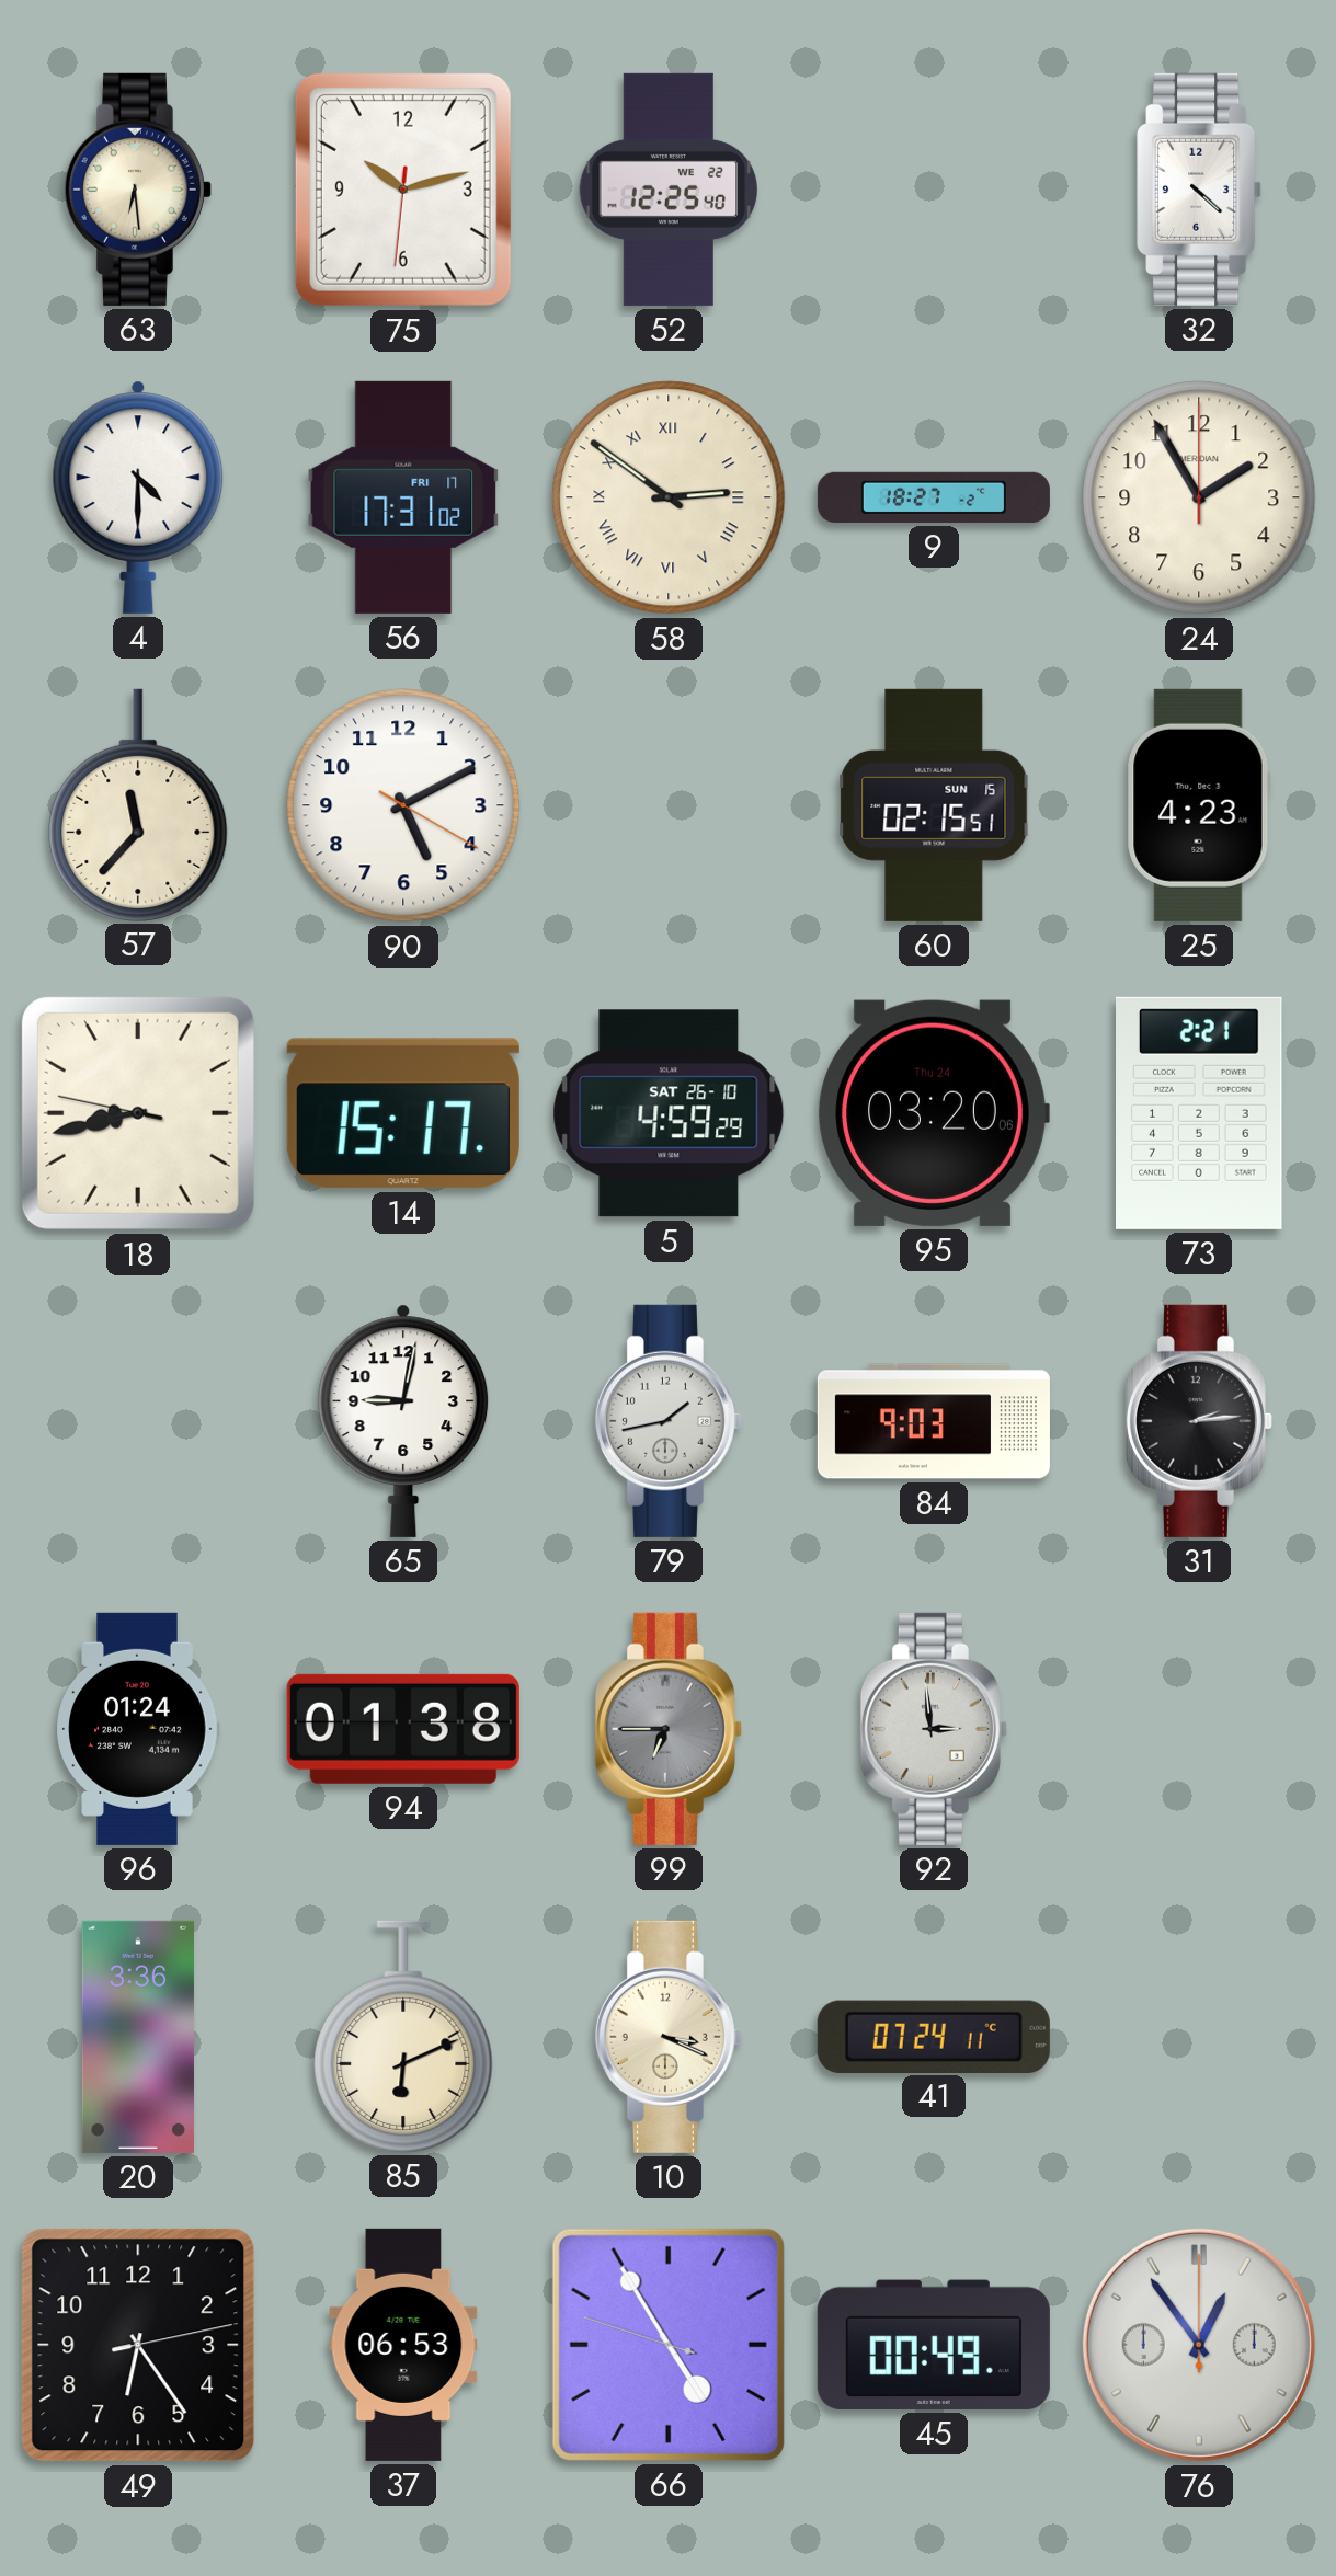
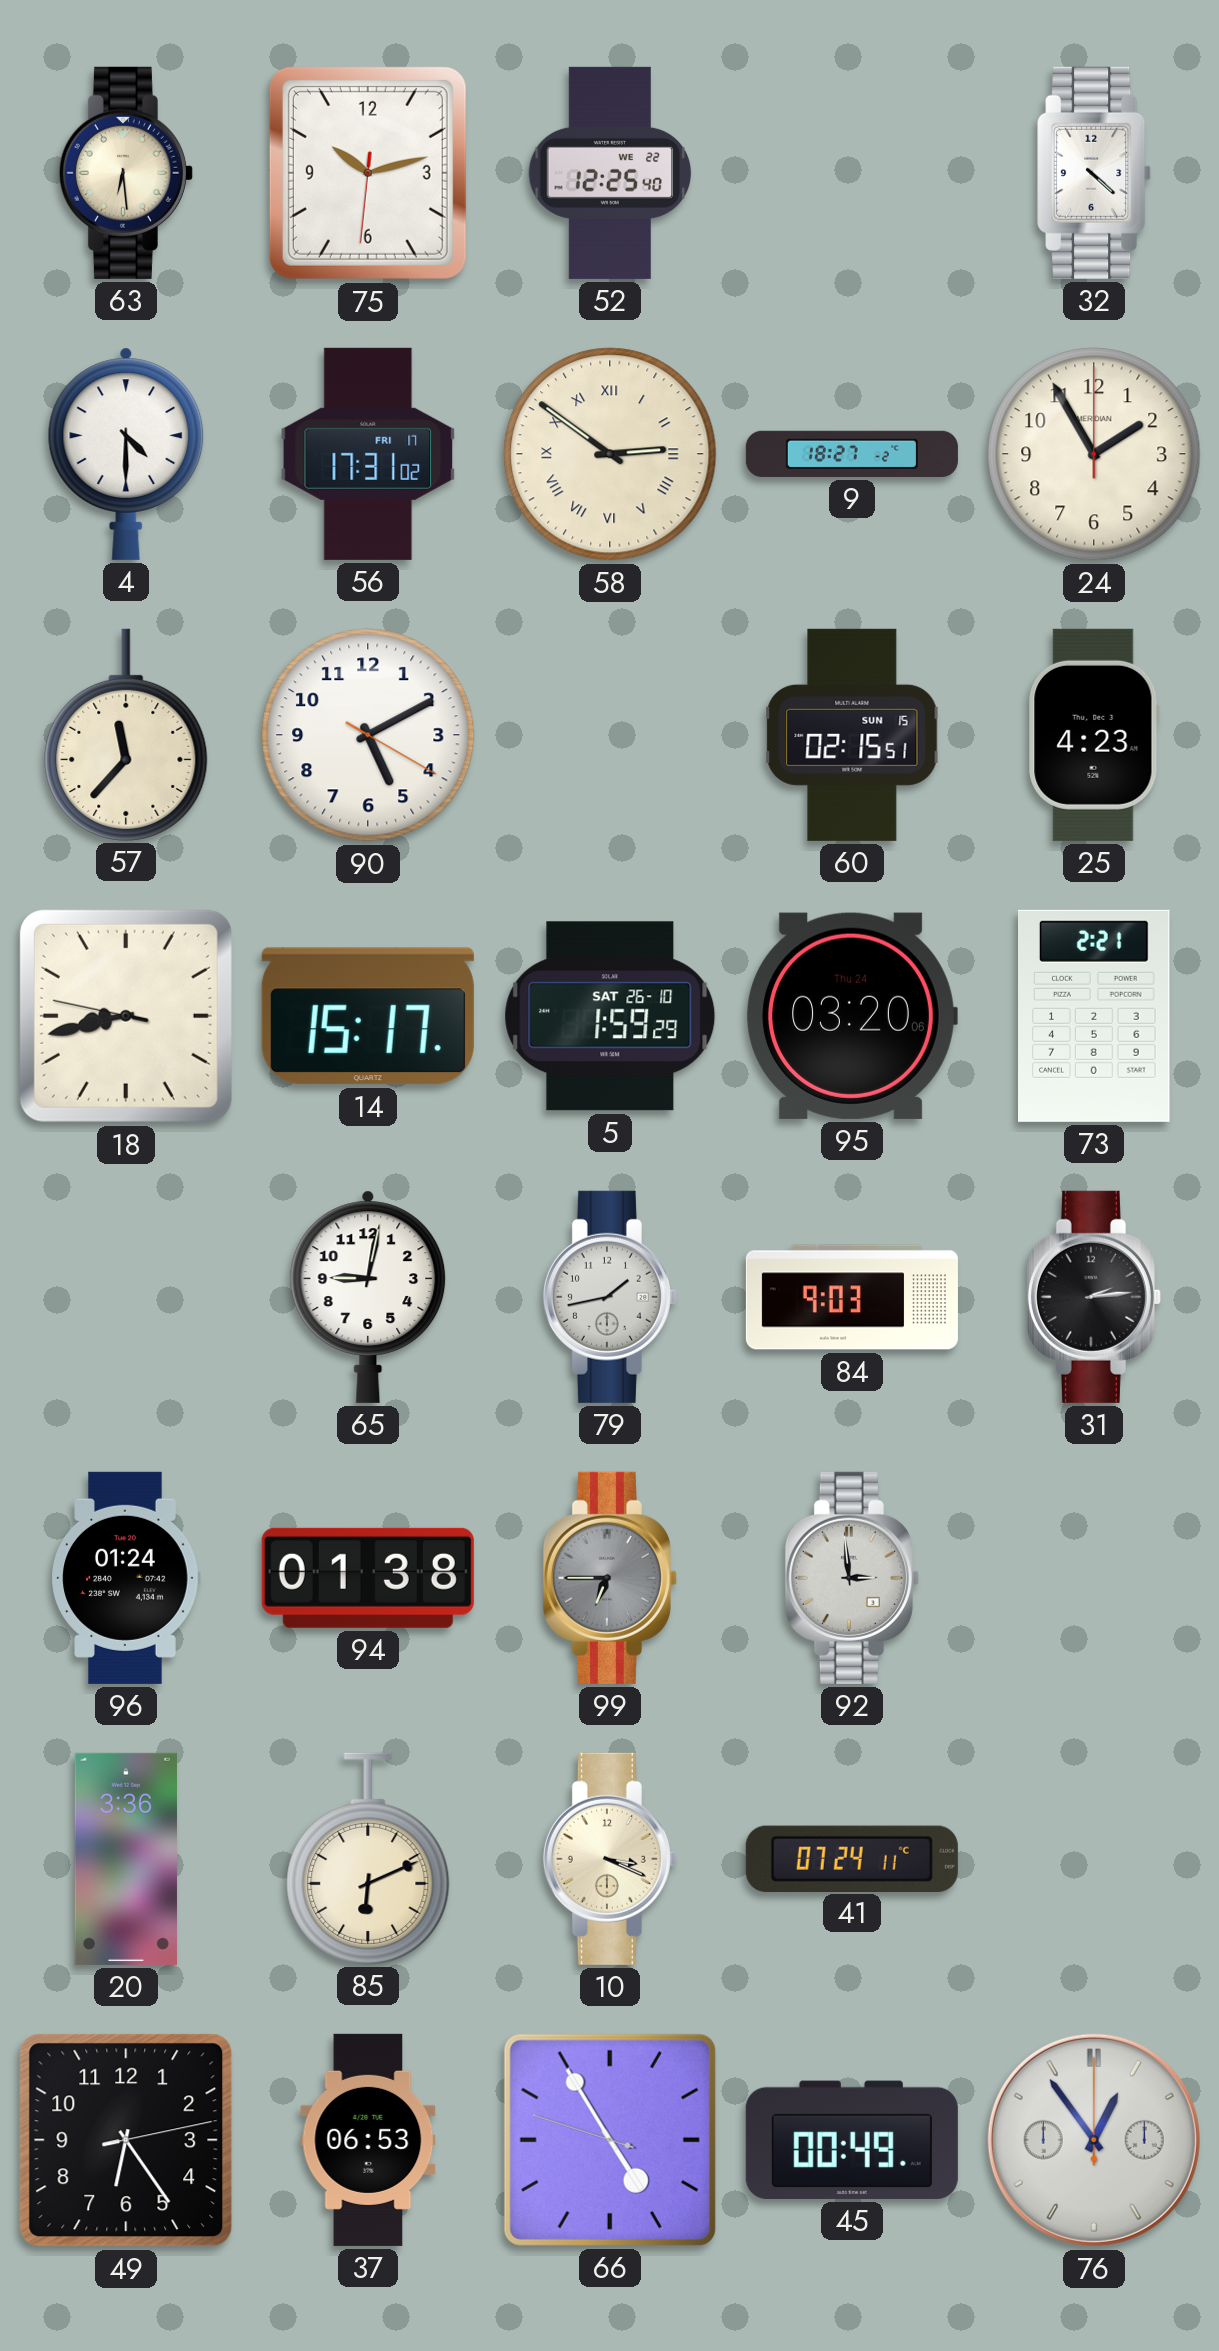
5: 4:59 -> 1:59 (610, 1016)
